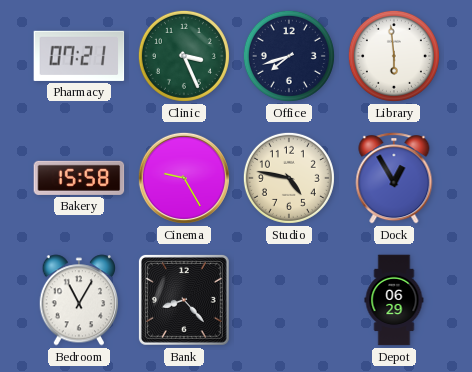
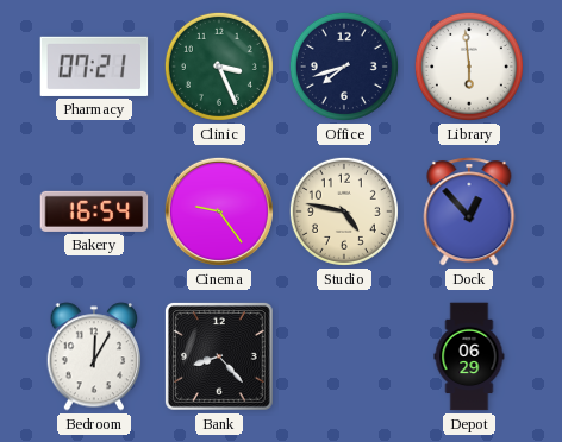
Bakery: 15:58 -> 16:54 (94, 211)
Cinema: 9:25 -> 9:24 (219, 211)
Dock: 12:55 -> 12:53 (469, 211)
Bedroom: 11:05 -> 12:05 (94, 356)
